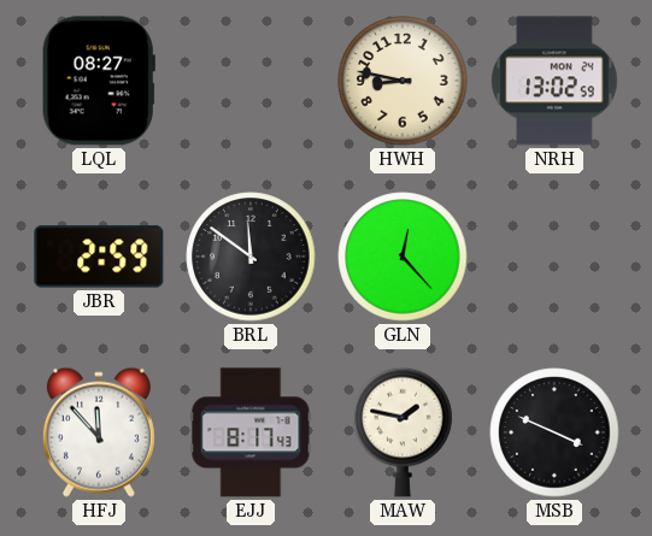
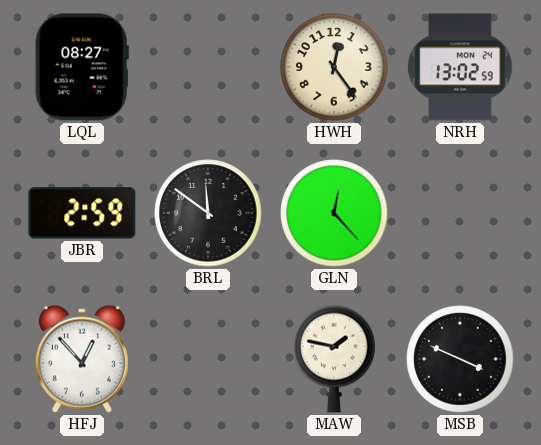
HWH: 8:47 -> 12:24 (334, 67)
HFJ: 11:53 -> 12:53 (82, 359)
EJJ: 8:17 -> none (251, 432)
